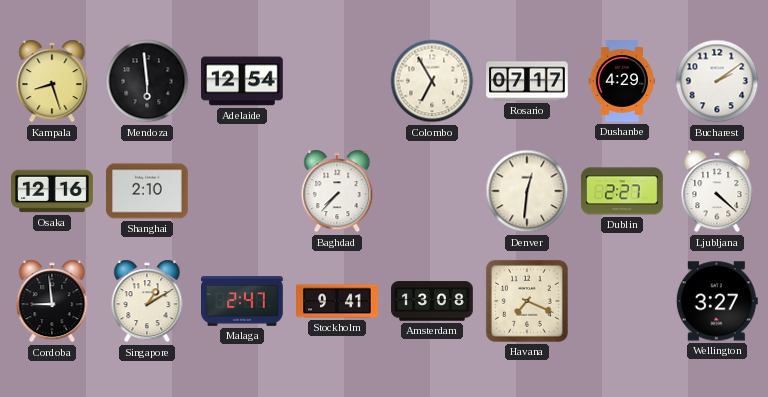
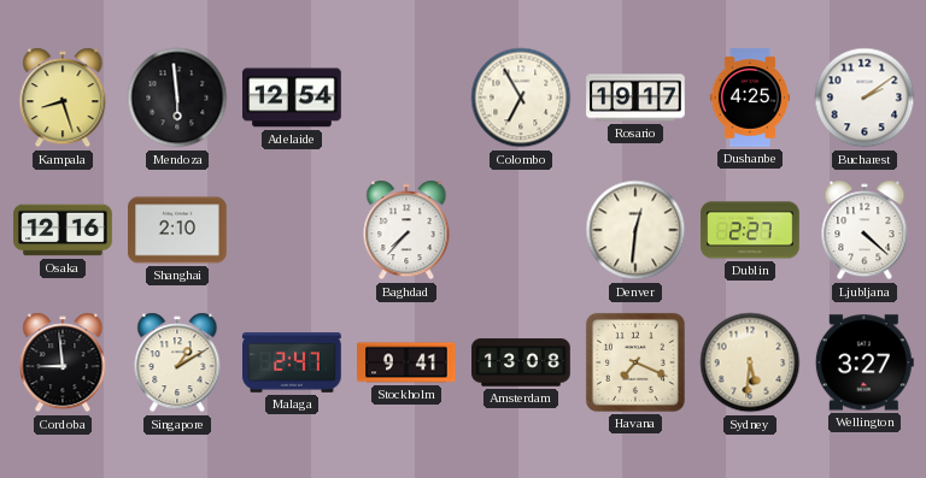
Rosario: 07:17 -> 19:17 (635, 98)
Dushanbe: 4:29 -> 4:25 (749, 98)
Sydney: none -> 5:31 (750, 362)
